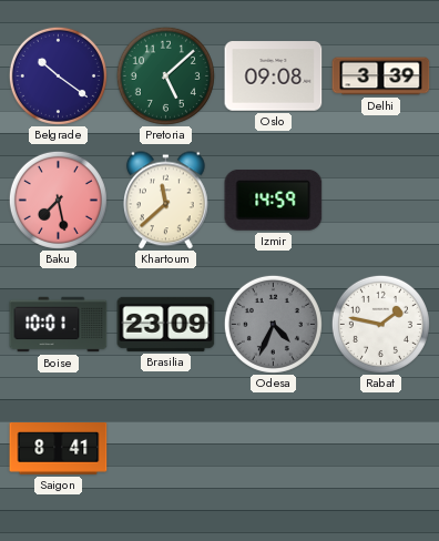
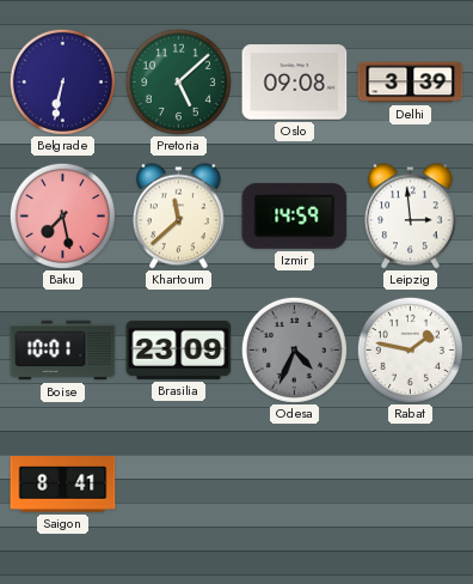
Belgrade: 10:21 -> 6:32 (62, 81)
Leipzig: none -> 2:59 (410, 217)
